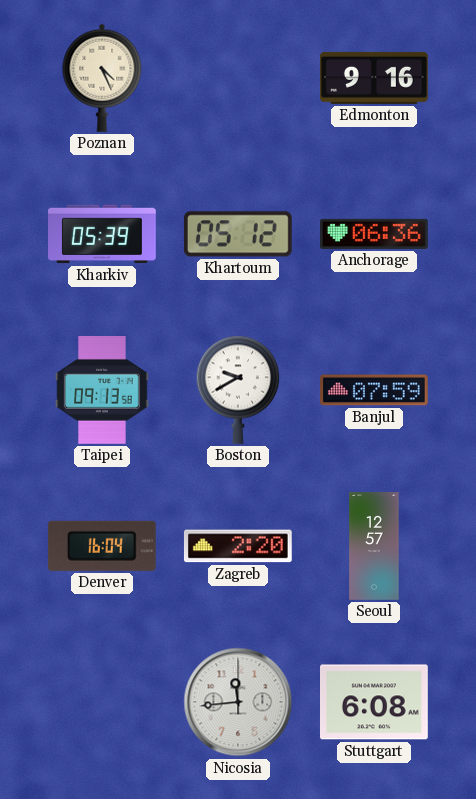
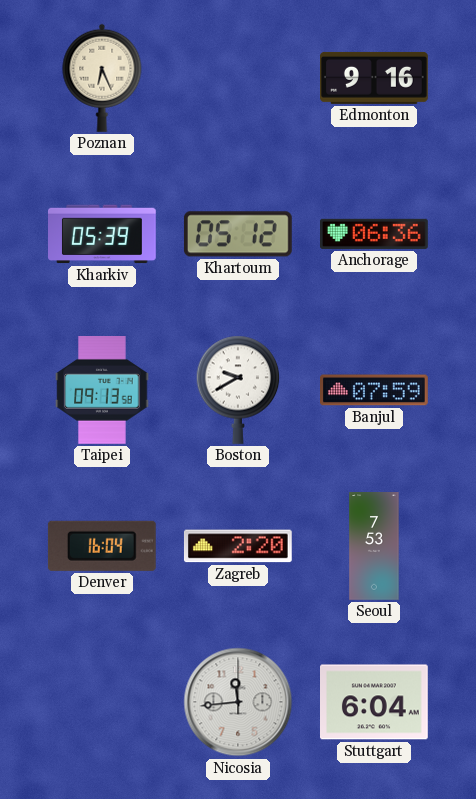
Poznan: 4:26 -> 6:26 (102, 78)
Seoul: 12:57 -> 7:53 (374, 546)
Stuttgart: 6:08 -> 6:04 (375, 702)
